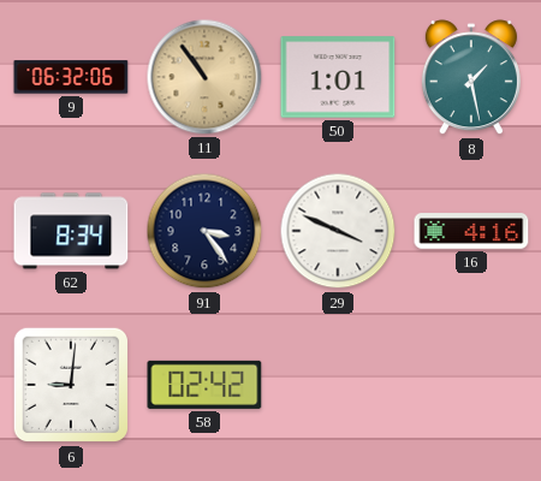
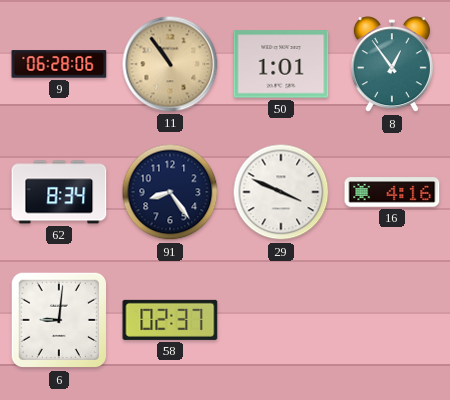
9: 06:32 -> 06:28 (59, 64)
8: 1:28 -> 12:54 (392, 65)
91: 3:24 -> 8:24 (170, 192)
58: 02:42 -> 02:37 (170, 320)
